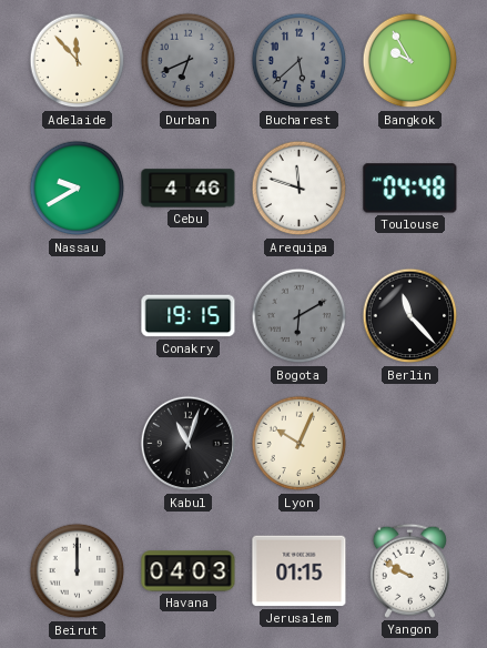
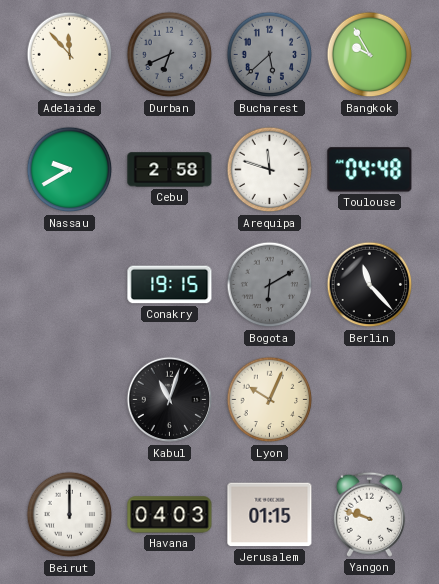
Cebu: 4:46 -> 2:58 (170, 170)
Yangon: 9:50 -> 9:48 (369, 514)
